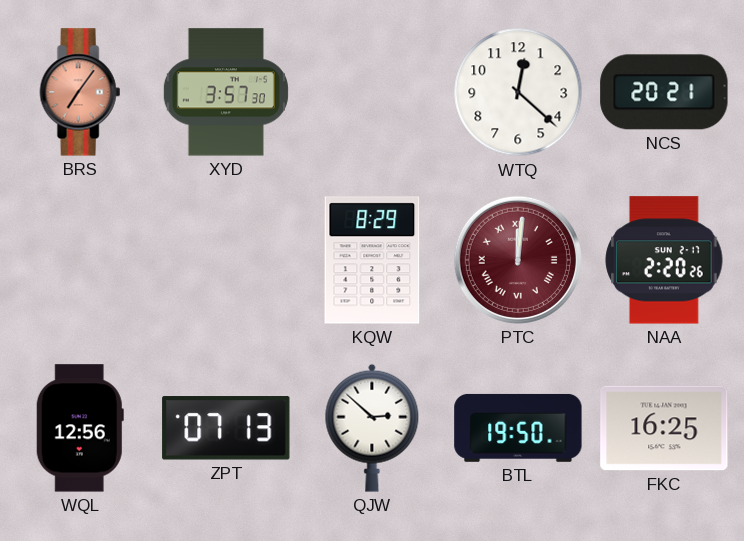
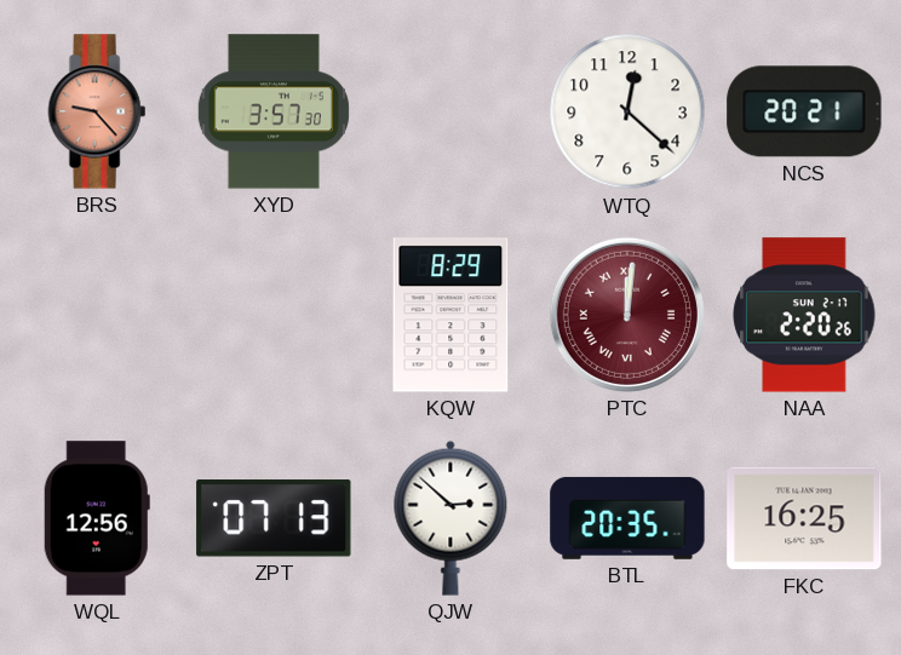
BRS: 7:06 -> 9:23 (97, 111)
BTL: 19:50 -> 20:35 (627, 518)
